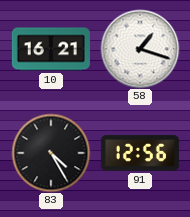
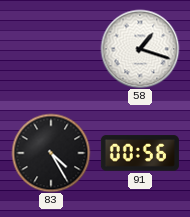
10: 16:21 -> none (51, 49)
91: 12:56 -> 00:56 (140, 153)
